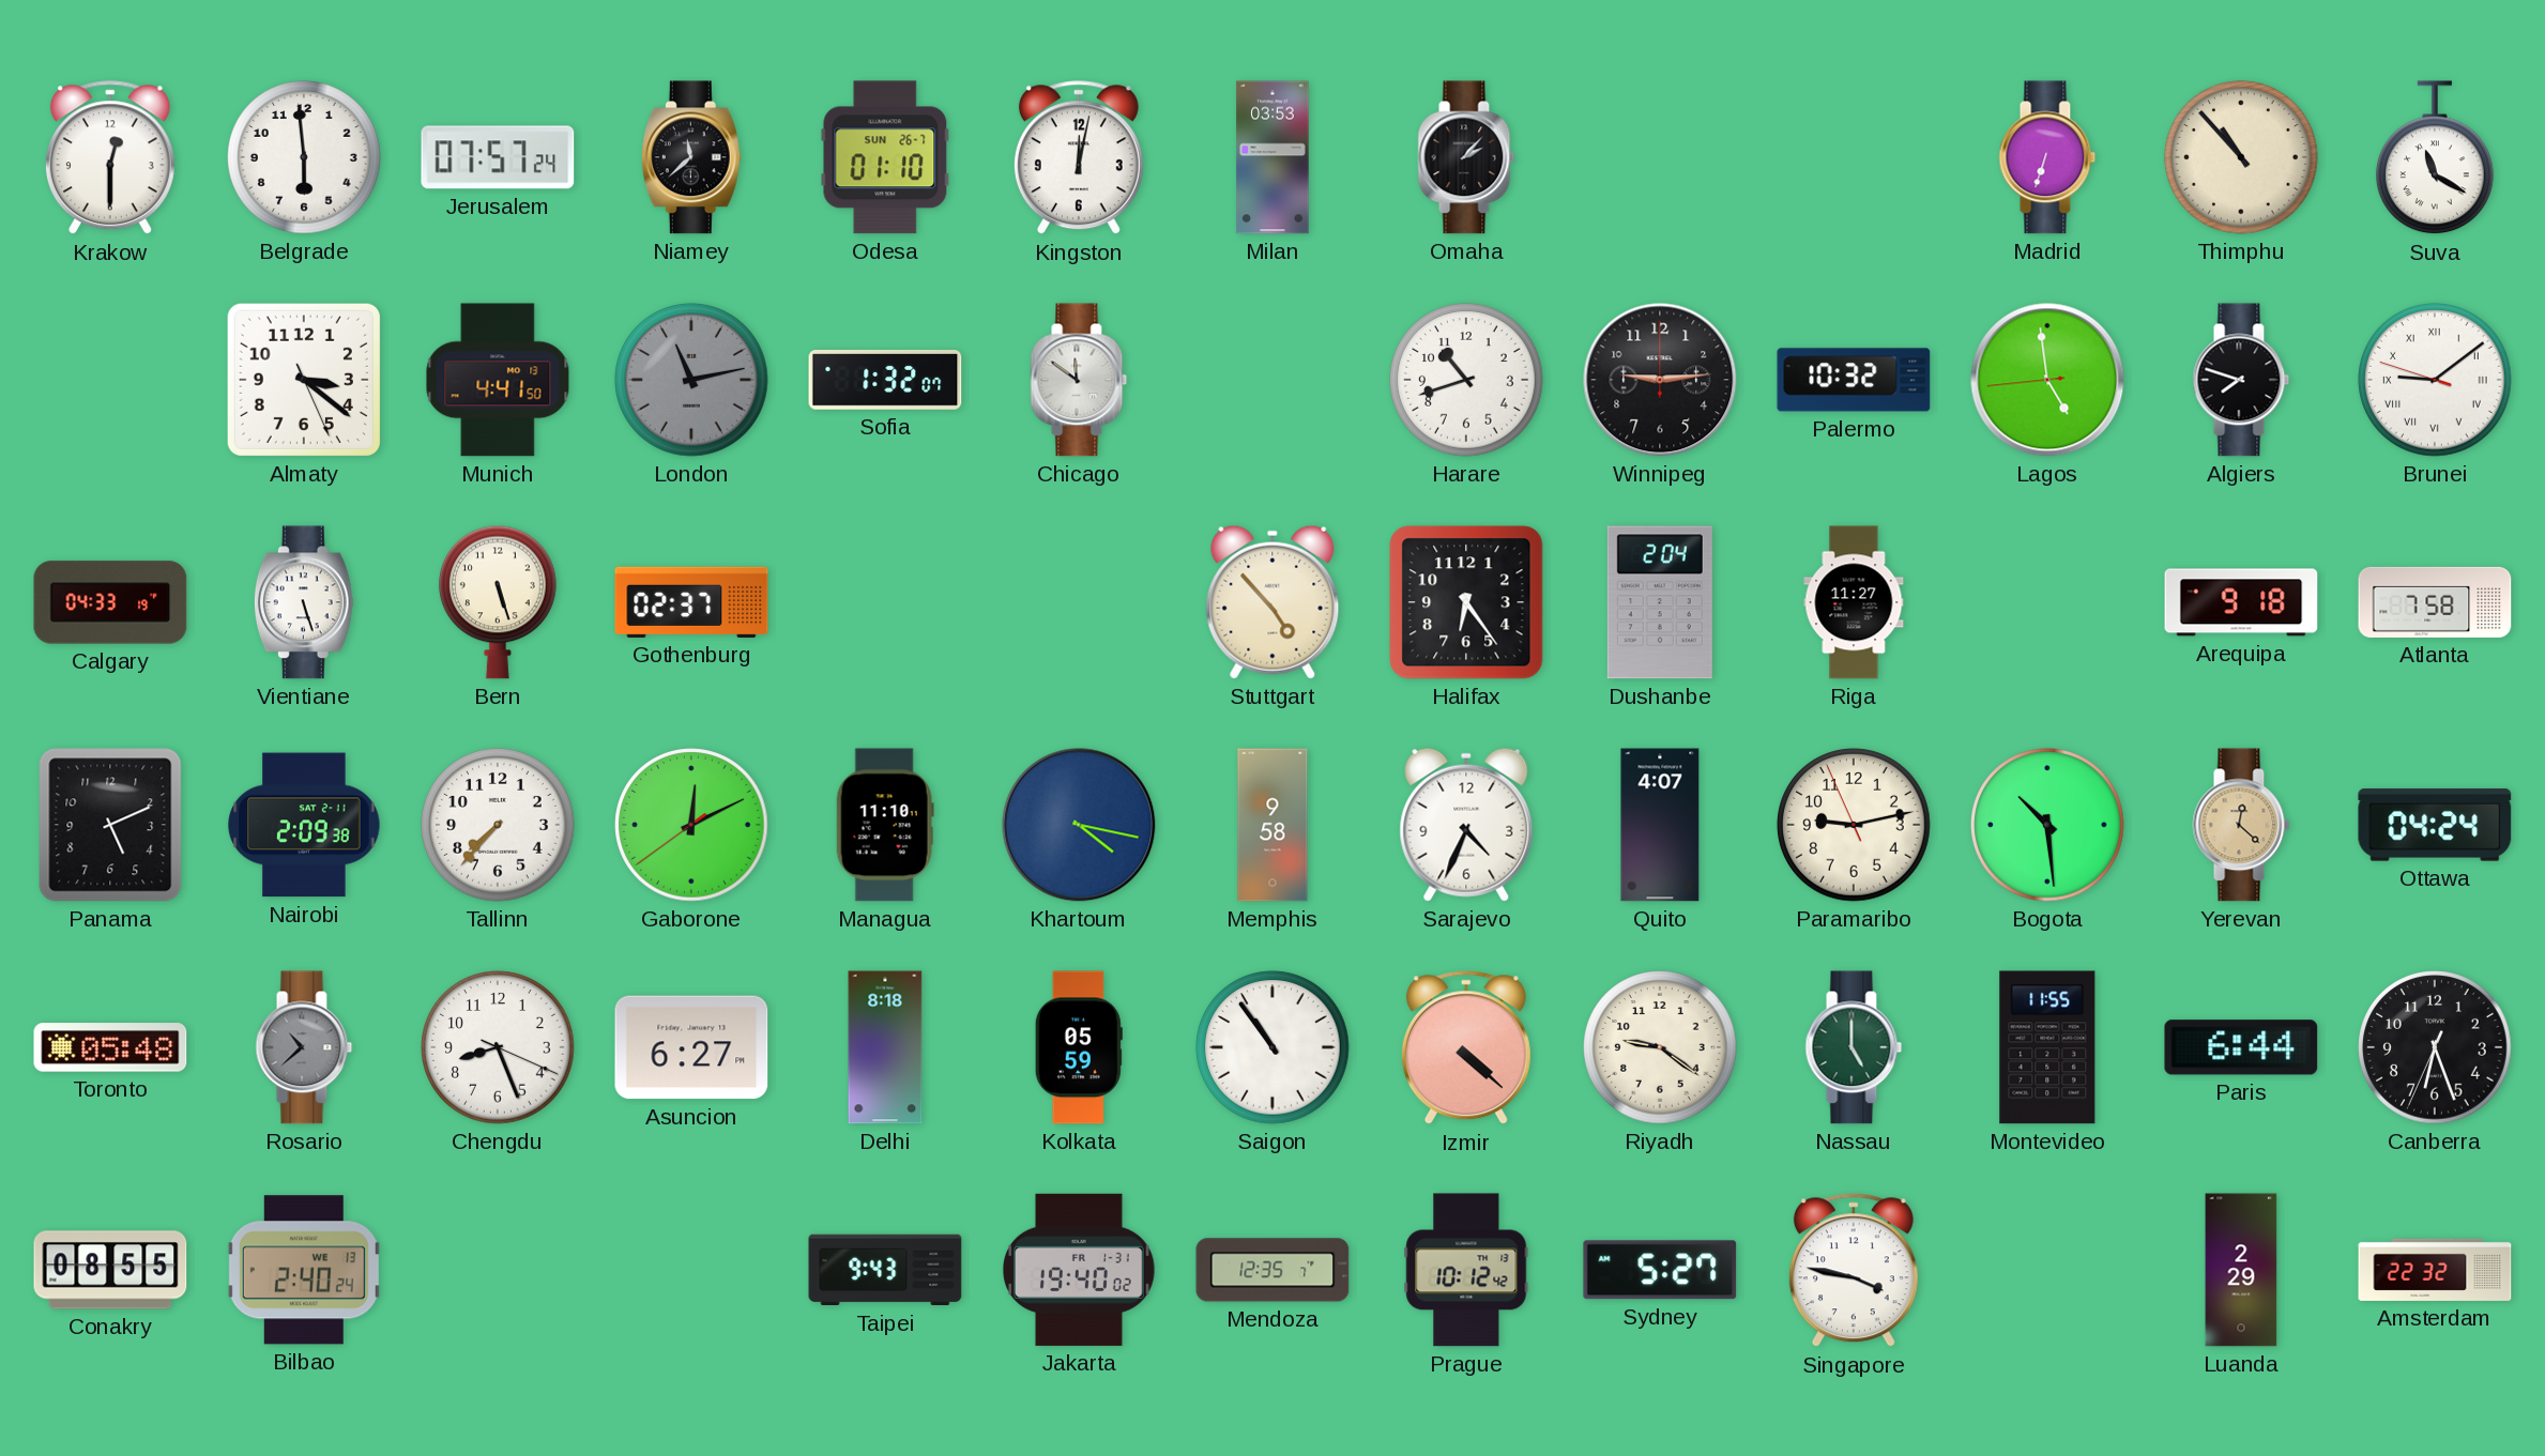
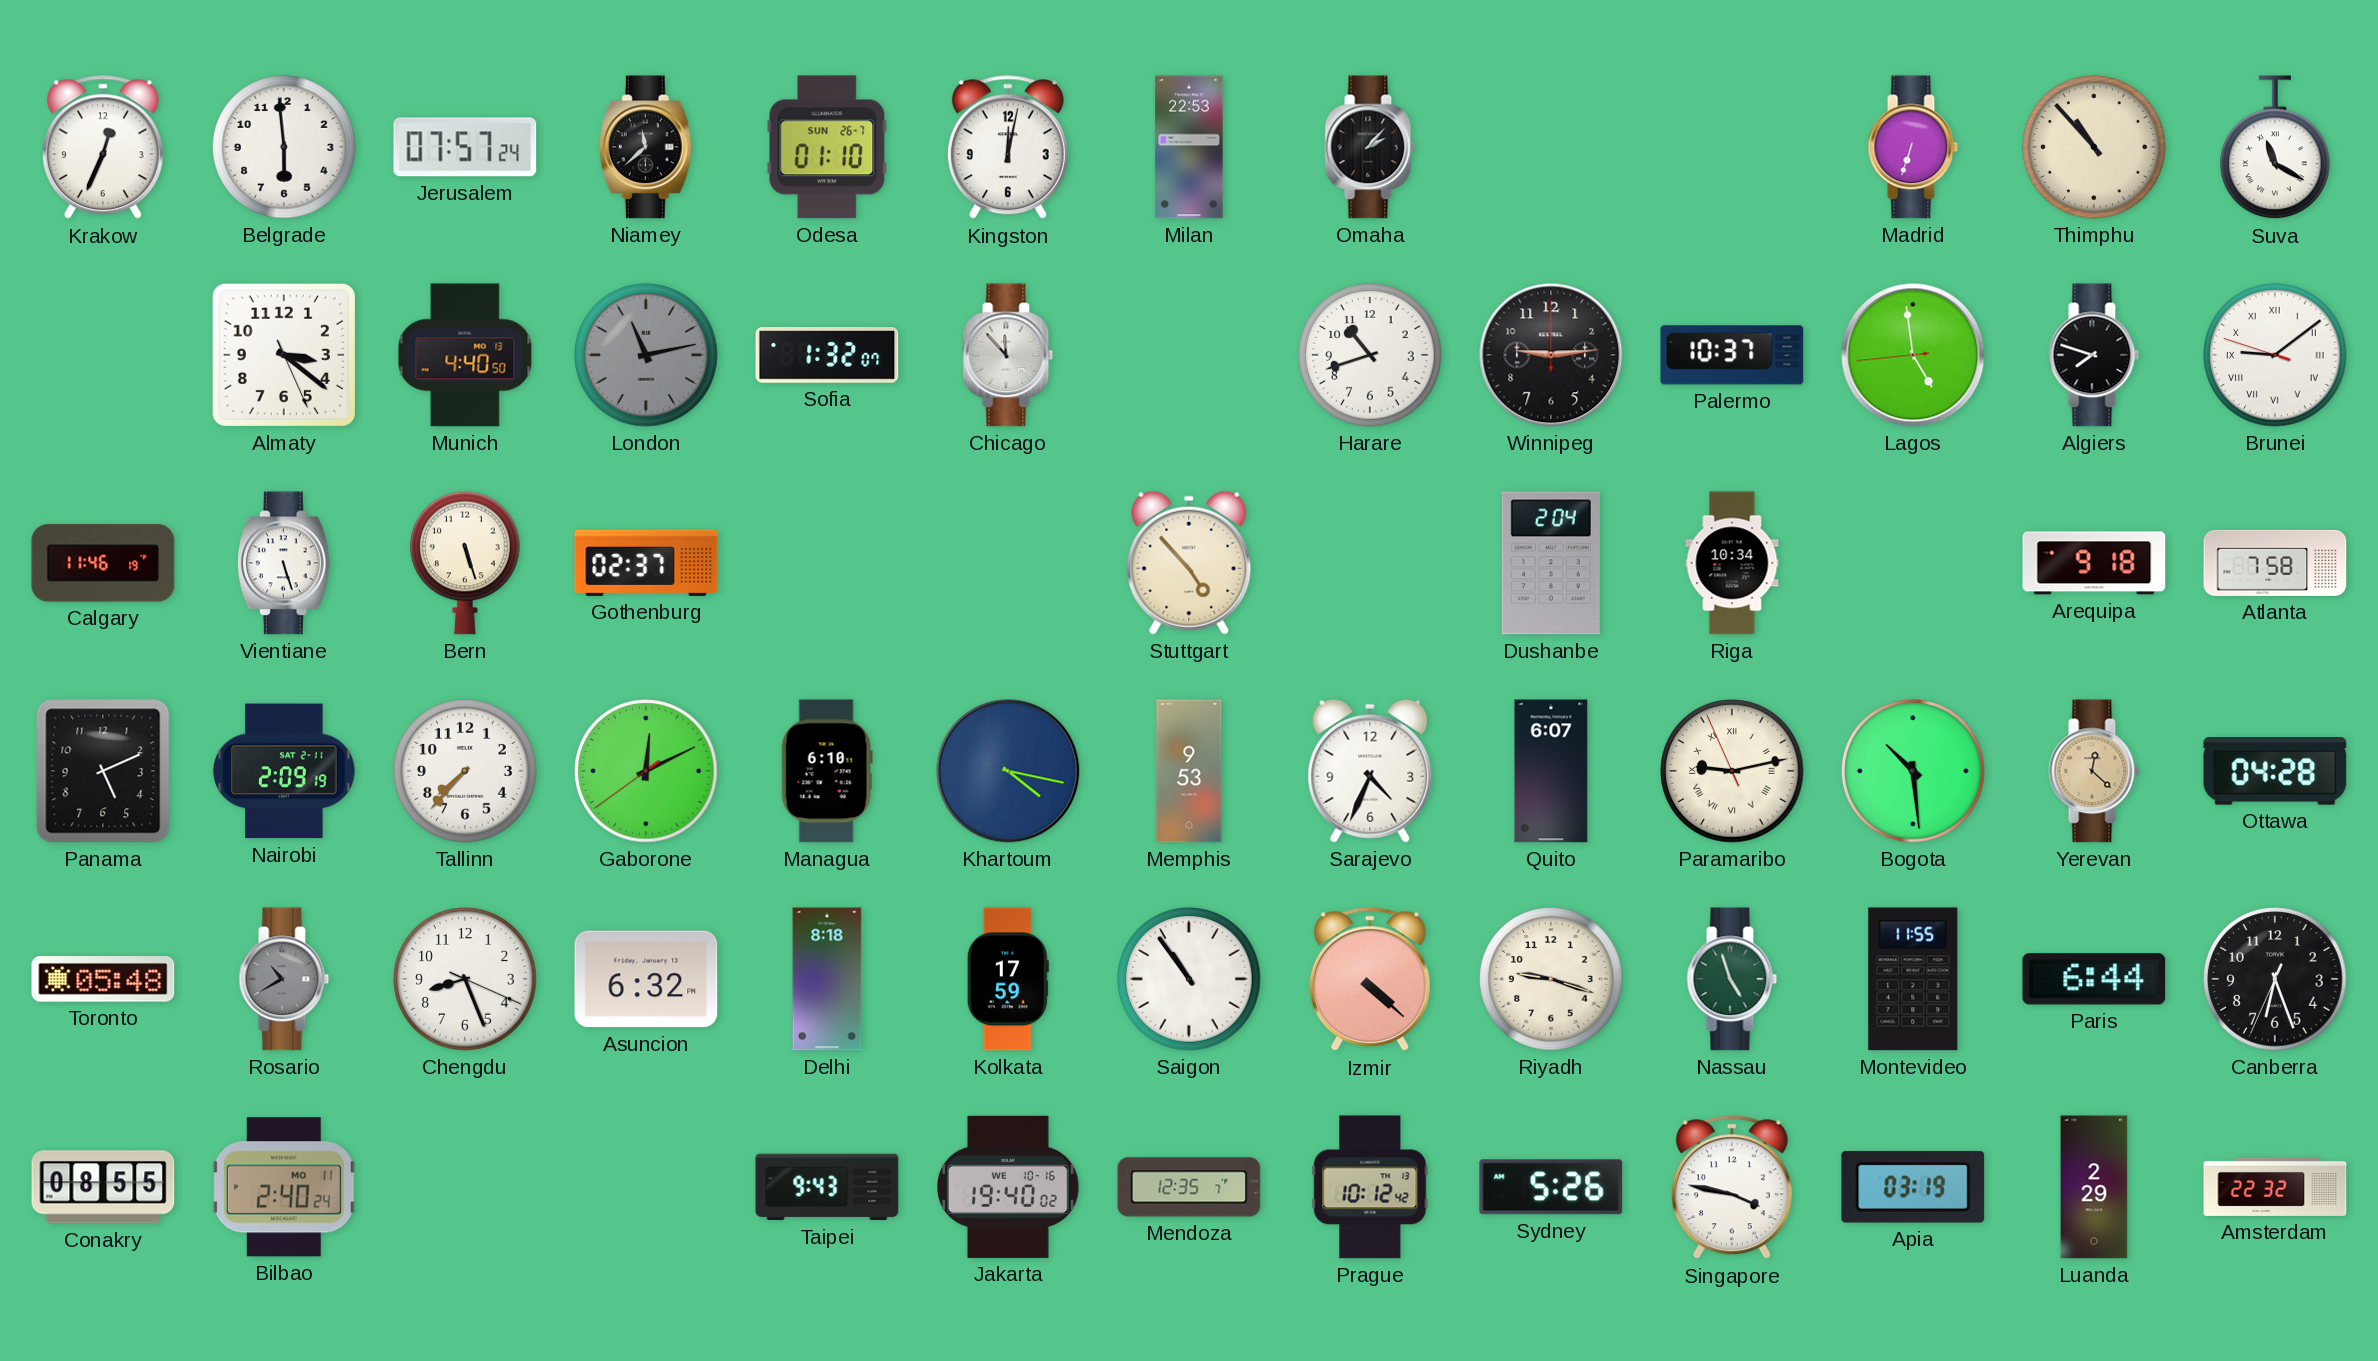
Krakow: 12:30 -> 12:34 (103, 148)
Milan: 03:53 -> 22:53 (1189, 147)
Munich: 4:41 -> 4:40 (465, 355)
Chicago: 11:51 -> 11:53 (1008, 355)
Palermo: 10:32 -> 10:37 (1732, 355)
Calgary: 04:33 -> 11:46 (103, 563)
Halifax: 6:24 -> none (1466, 602)
Riga: 11:27 -> 10:34 (1732, 563)
Nairobi: 2:09:38 -> 2:09:19 (284, 771)
Managua: 11:10 -> 6:10 (827, 771)
Memphis: 9:58 -> 9:53 (1189, 771)
Quito: 4:07 -> 6:07 (1551, 771)
Paramaribo numerals: Arabic -> Roman (1732, 771)
Ottawa: 04:24 -> 04:28 (2275, 771)
Rosario: 10:38 -> 10:40 (284, 979)
Asuncion: 6:27 -> 6:32 (646, 979)
Kolkata: 05:59 -> 17:59 (1008, 979)
Riyadh: 9:21 -> 9:18 (1551, 979)
Nassau: 5:00 -> 4:57 (1732, 979)
Bilbao date: WE 13 -> MO 11 (284, 1187)
Jakarta date: FR 1-31 -> WE 10-16 (1009, 1187)
Sydney: 5:27 -> 5:26 (1551, 1187)
Apia: none -> 03:19 (1913, 1187)
